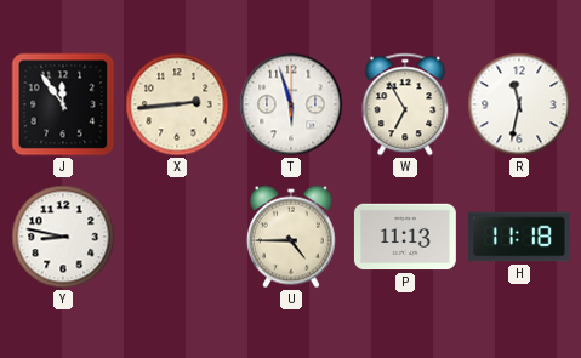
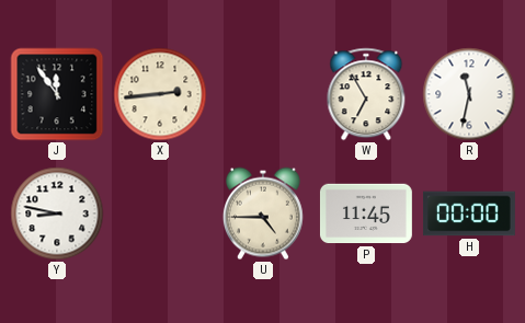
T: 5:57 -> none (291, 104)
P: 11:13 -> 11:45 (366, 214)
H: 11:18 -> 00:00 (469, 214)
